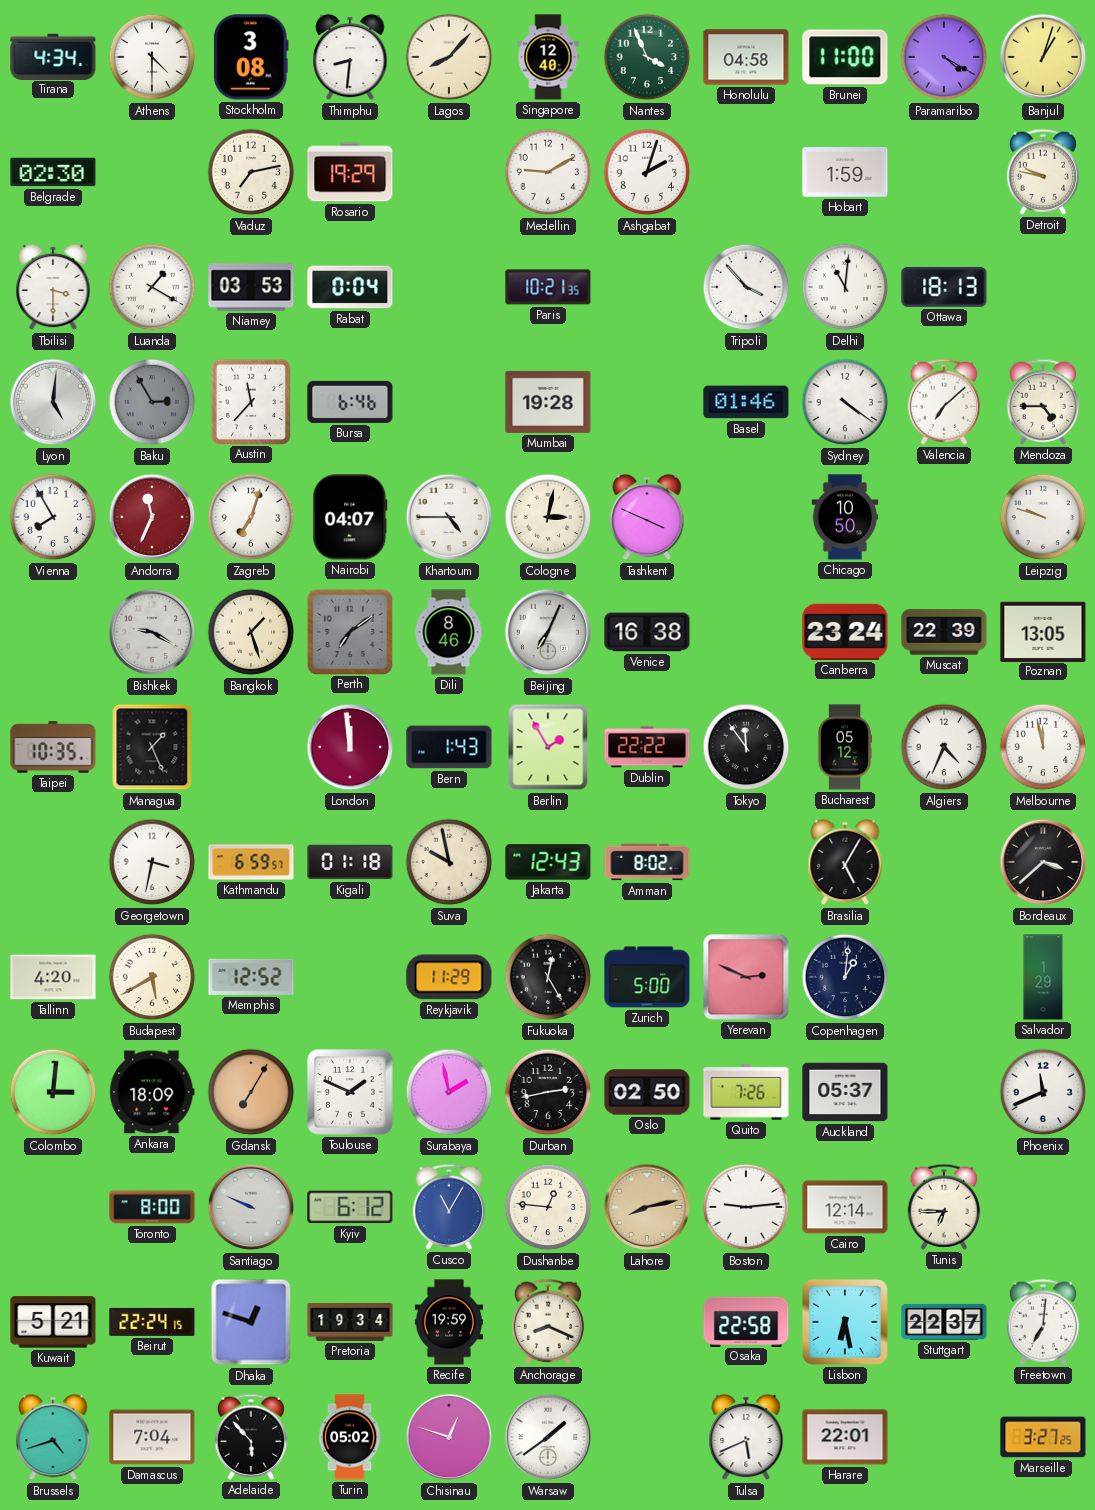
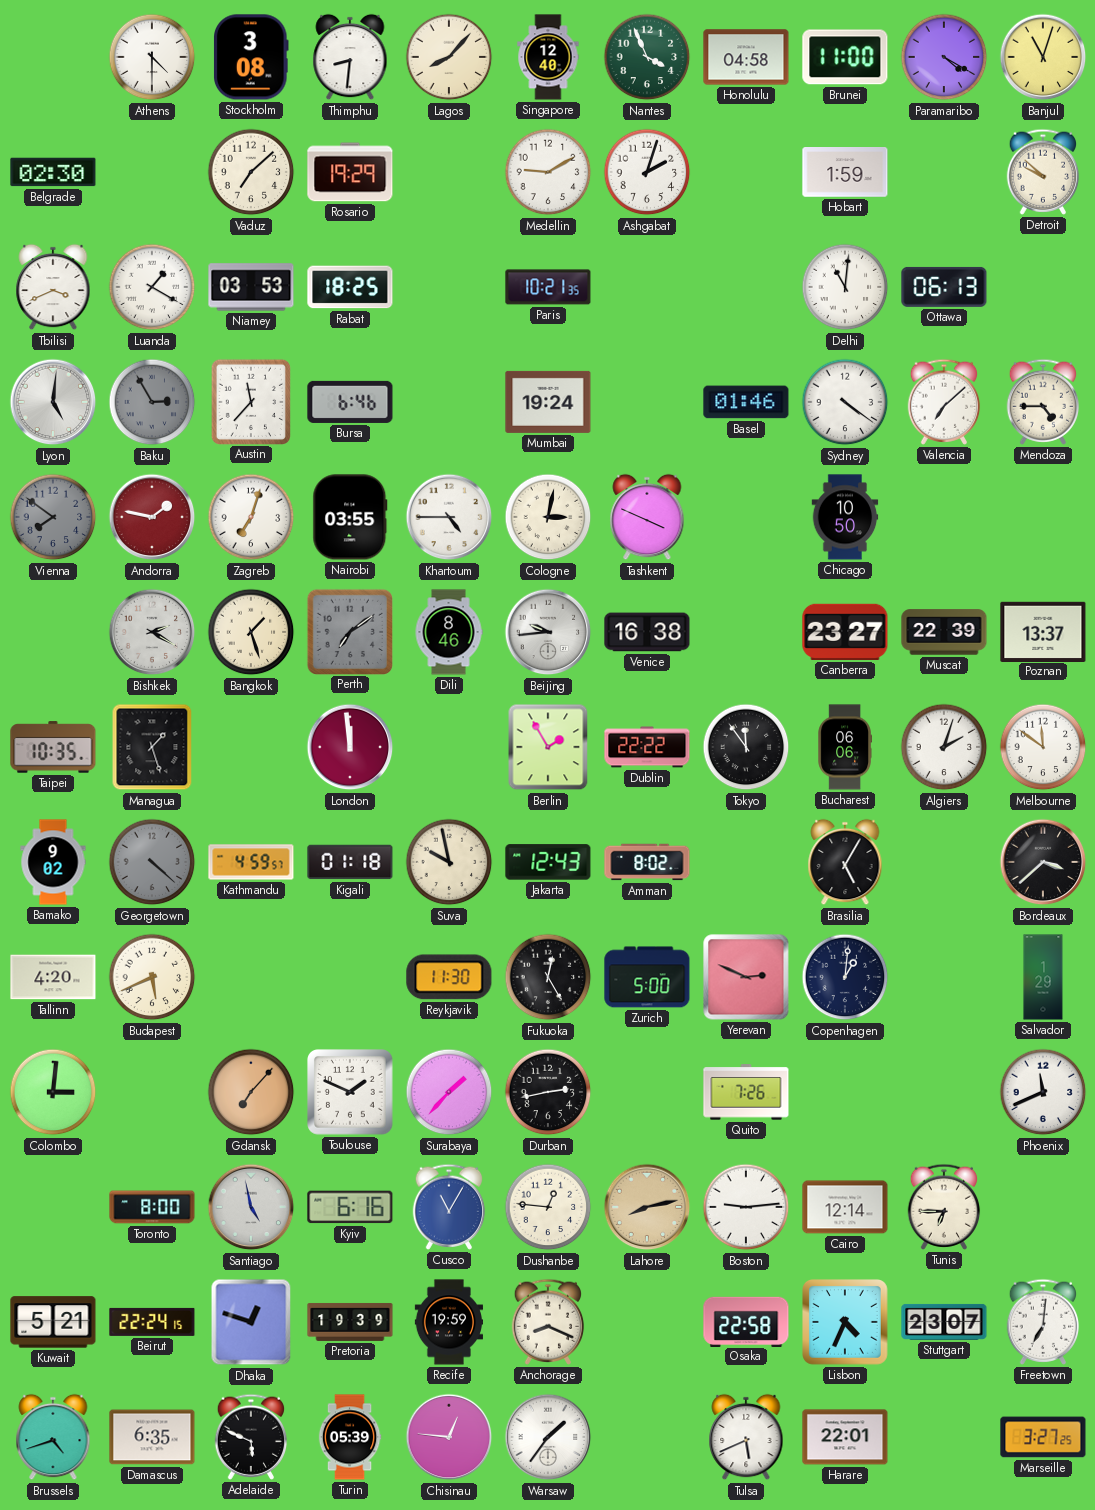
Tirana: 4:34 -> none (53, 56)
Banjul: 1:03 -> 11:03 (1043, 57)
Vaduz: 7:13 -> 7:08 (251, 172)
Detroit: 9:47 -> 9:52 (1043, 172)
Tbilisi: 3:30 -> 3:41 (53, 287)
Rabat: 0:04 -> 18:25 (350, 287)
Tripoli: 3:53 -> none (746, 287)
Ottawa: 18:13 -> 06:13 (944, 287)
Mumbai: 19:28 -> 19:24 (548, 402)
Vienna: 7:55 -> 7:51 (53, 517)
Vienna dial: white -> grey (53, 517)
Andorra: 11:34 -> 1:47 (152, 517)
Nairobi: 04:07 -> 03:55 (350, 517)
Leipzig: 9:48 -> none (1043, 517)
Bishkek: 9:20 -> 2:20 (152, 632)
Beijing: 7:04 -> 9:44 (548, 632)
Canberra: 23:24 -> 23:27 (845, 632)
Poznan: 13:05 -> 13:37 (1043, 631)
Managua: 1:26 -> 1:27 (152, 747)
Bern: 1:43 -> none (449, 747)
Bucharest: 05:12 -> 06:06 (844, 747)
Algiers: 4:34 -> 2:03 (944, 747)
Melbourne: 11:58 -> 11:51 (1043, 747)
Bamako: none -> 9:02 (53, 862)
Georgetown: 3:32 -> 4:22 (152, 862)
Georgetown dial: white -> grey (152, 862)
Kathmandu: 6:59 -> 4:59 (251, 862)
Budapest: 5:40 -> 5:41 (152, 977)
Memphis: 12:52 -> none (251, 977)
Reykjavik: 11:29 -> 11:30 (449, 977)
Ankara: 18:09 -> none (152, 1092)
Gdansk: 7:05 -> 7:07 (251, 1092)
Surabaya: 1:58 -> 1:37 (449, 1092)
Oslo: 02:50 -> none (647, 1092)
Auckland: 05:37 -> none (845, 1092)
Santiago: 9:49 -> 4:58 (251, 1207)
Kyiv: 6:12 -> 6:16 (350, 1207)
Pretoria: 19:34 -> 19:39 (350, 1322)
Lisbon: 6:28 -> 4:34 (846, 1323)
Stuttgart: 22:37 -> 23:07 (944, 1322)
Damascus: 7:04 -> 6:35 (152, 1437)
Adelaide: 5:53 -> 5:49 (251, 1437)
Turin: 05:02 -> 05:39 (350, 1437)
Chisinau: 12:48 -> 12:46 (449, 1437)
Warsaw: 1:39 -> 1:36 (548, 1437)
